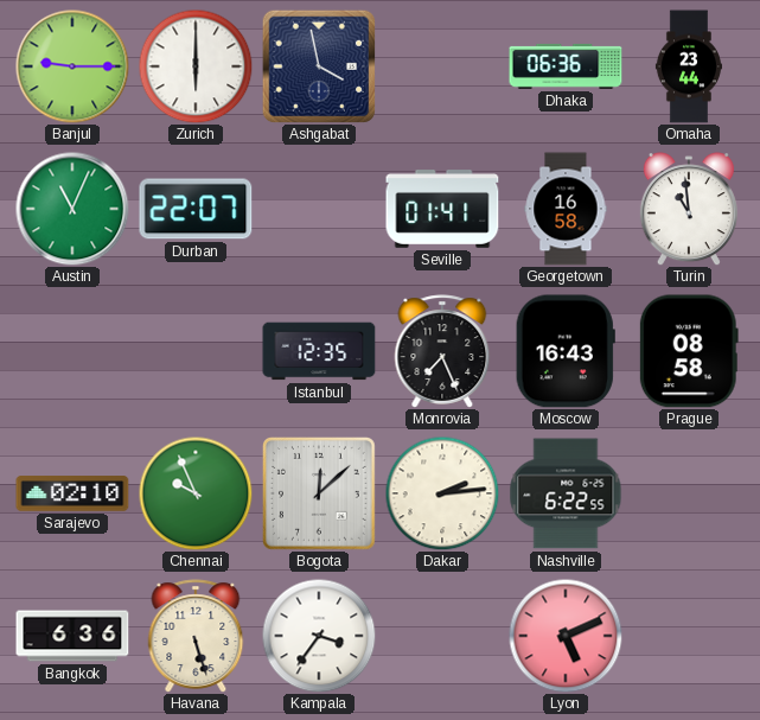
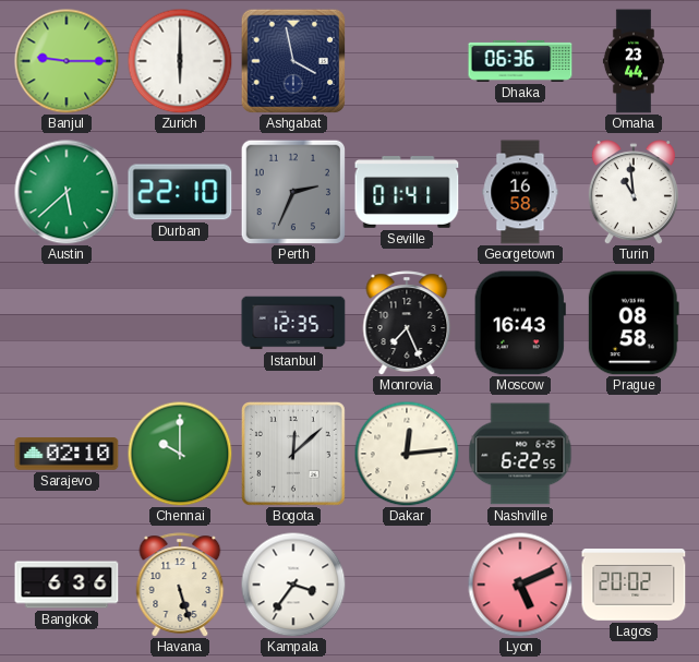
Austin: 11:04 -> 5:38 (67, 192)
Durban: 22:07 -> 22:10 (180, 192)
Perth: none -> 2:34 (292, 191)
Chennai: 9:56 -> 10:00 (180, 454)
Dakar: 2:14 -> 12:14 (407, 454)
Lagos: none -> 20:02 (634, 585)
